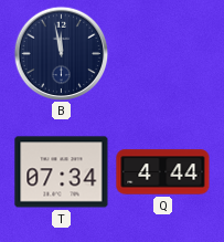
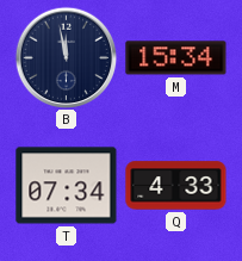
M: none -> 15:34 (176, 58)
Q: 4:44 -> 4:33 (176, 186)
